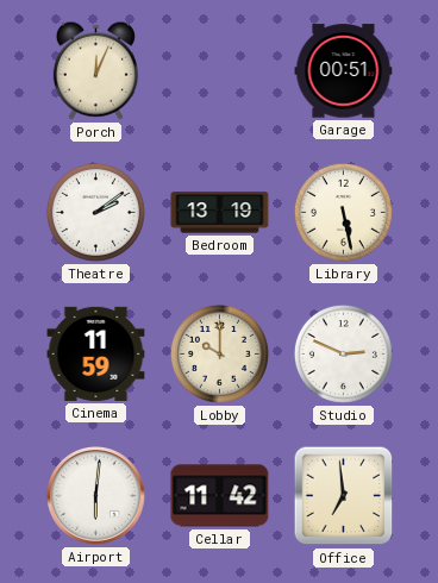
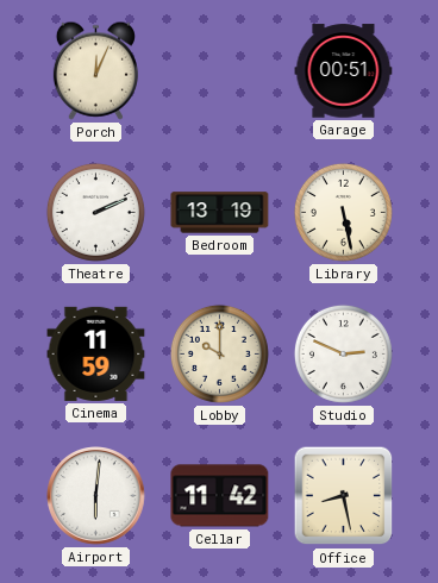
Theatre: 2:09 -> 2:11 (95, 212)
Office: 6:59 -> 8:28 (344, 496)
